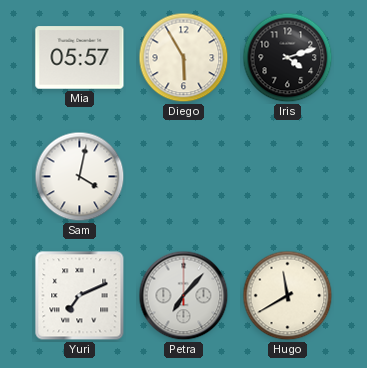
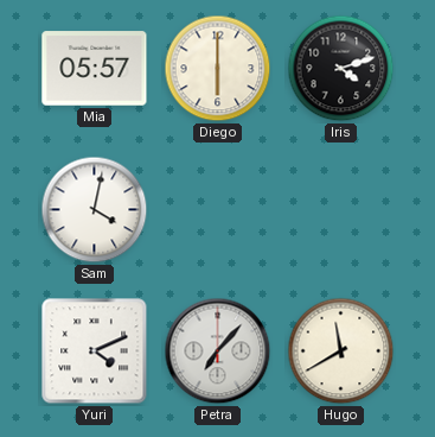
Diego: 5:55 -> 6:00 (218, 69)
Yuri: 7:11 -> 4:11 (95, 351)
